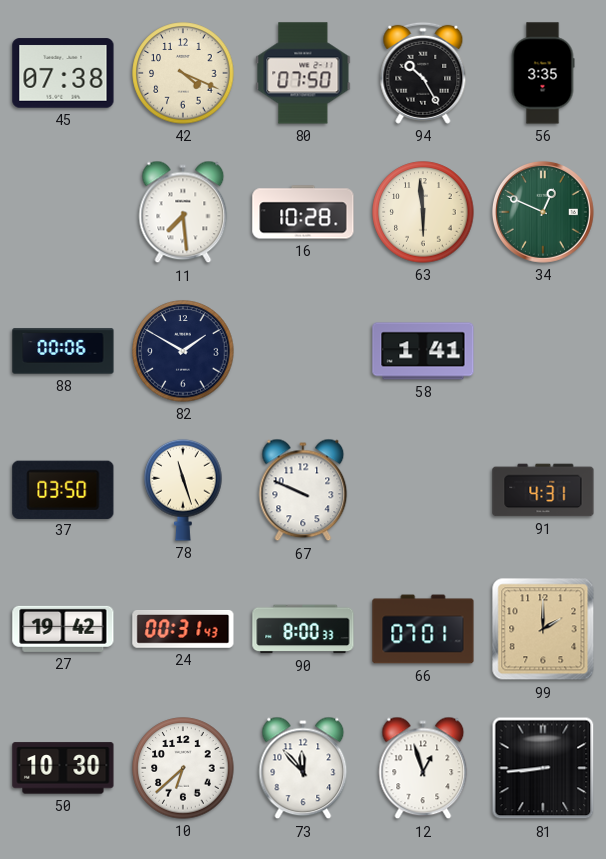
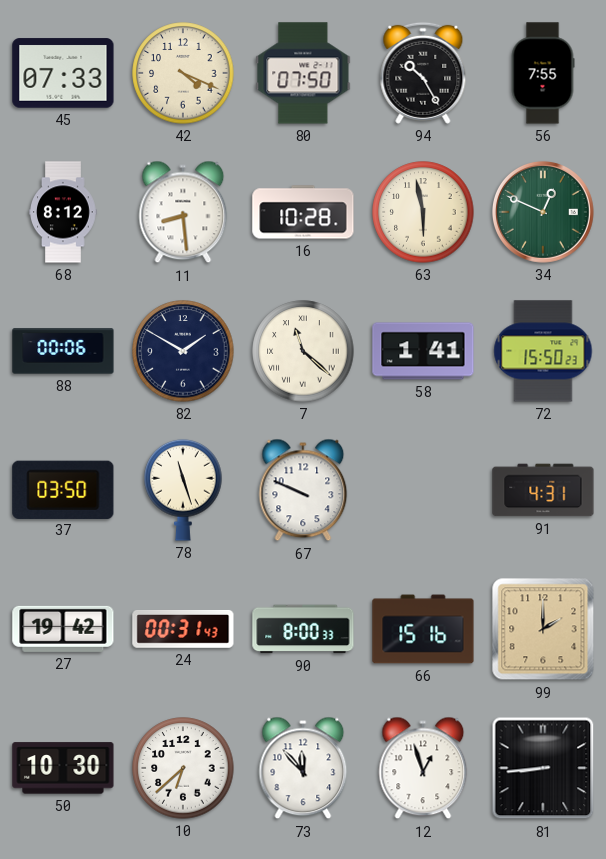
45: 07:38 -> 07:33 (63, 73)
56: 3:35 -> 7:55 (543, 73)
68: none -> 8:12 (64, 212)
11: 7:29 -> 8:29 (183, 212)
63: 5:59 -> 5:58 (423, 212)
7: none -> 11:22 (303, 351)
72: none -> 15:50 (543, 351)
66: 07:01 -> 15:16 (423, 629)
